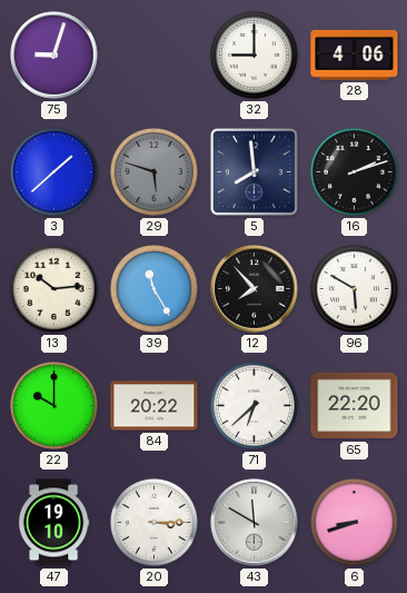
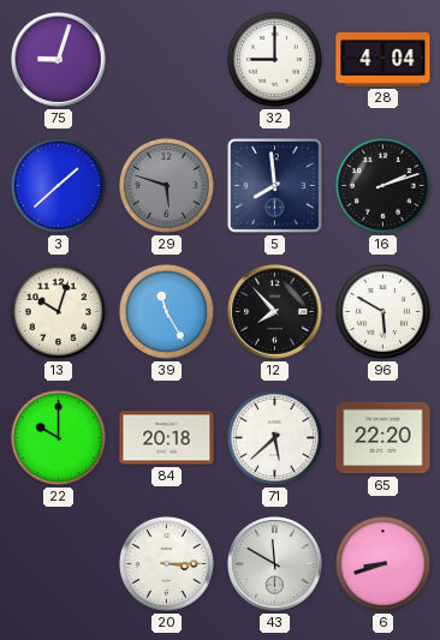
28: 4:06 -> 4:04 (383, 59)
13: 10:14 -> 10:03 (58, 311)
84: 20:22 -> 20:18 (167, 438)
71: 6:38 -> 5:38 (274, 437)
47: 19:10 -> none (53, 523)
